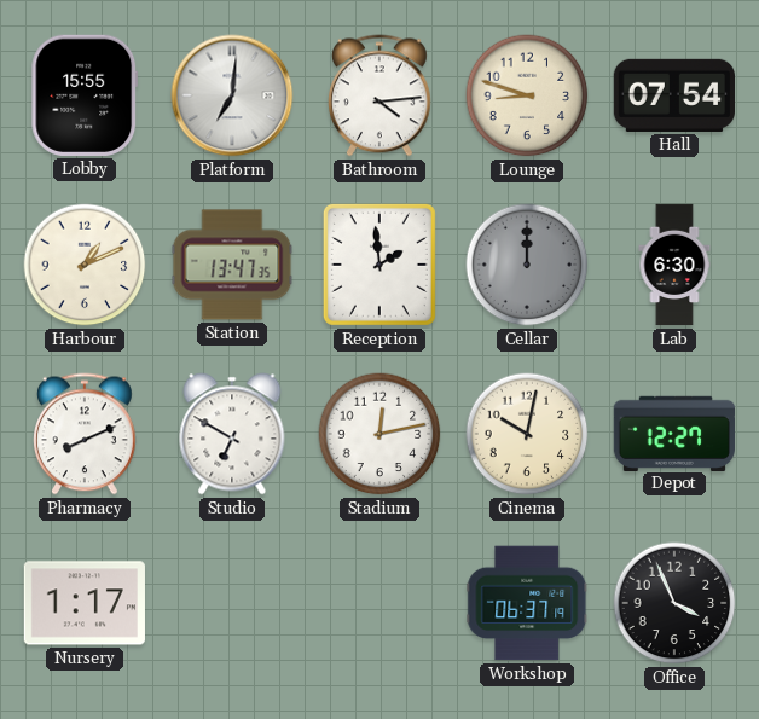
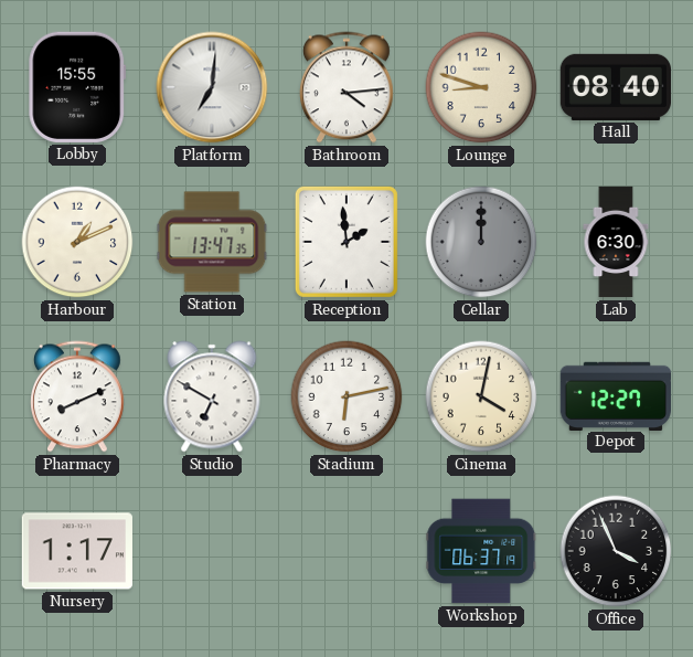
Hall: 07:54 -> 08:40 (615, 87)
Stadium: 12:13 -> 6:13 (346, 396)
Cinema: 10:02 -> 4:02 (481, 396)
